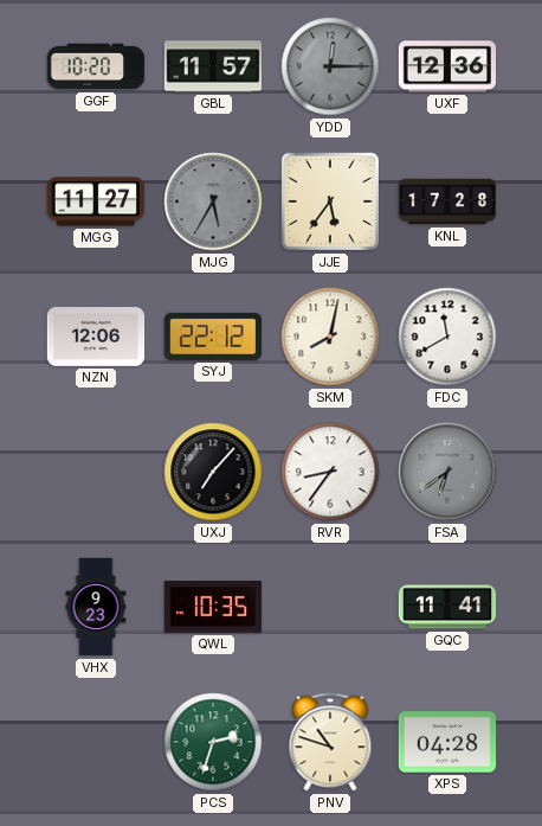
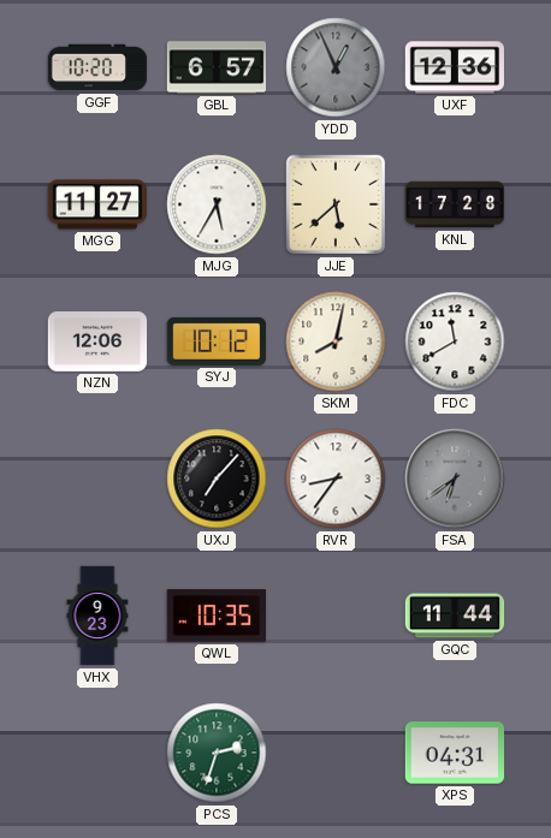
GBL: 11:57 -> 6:57 (217, 67)
YDD: 12:15 -> 12:56 (336, 67)
MJG dial: grey -> white (217, 204)
JJE: 5:36 -> 5:38 (336, 204)
SYJ: 22:12 -> 10:12 (217, 341)
GQC: 11:41 -> 11:44 (455, 616)
PNV: 10:48 -> none (330, 742)
XPS: 04:28 -> 04:31 (455, 753)
